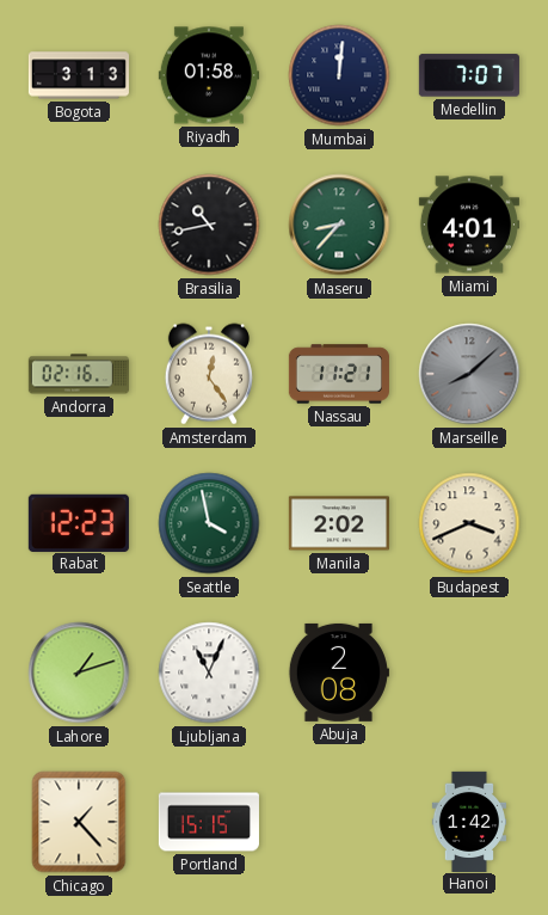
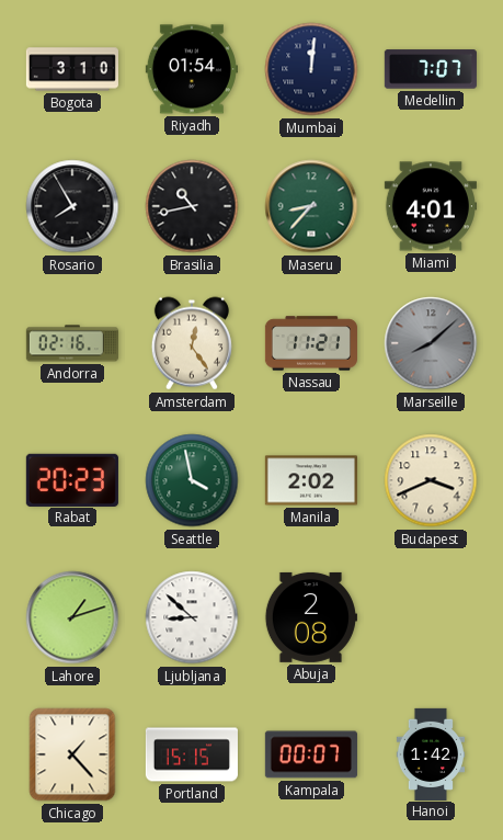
Bogota: 3:13 -> 3:10 (71, 69)
Riyadh: 01:58 -> 01:54 (192, 69)
Rosario: none -> 7:55 (72, 206)
Rabat: 12:23 -> 20:23 (72, 479)
Ljubljana: 11:04 -> 8:52 (192, 617)
Kampala: none -> 00:07 (311, 754)
